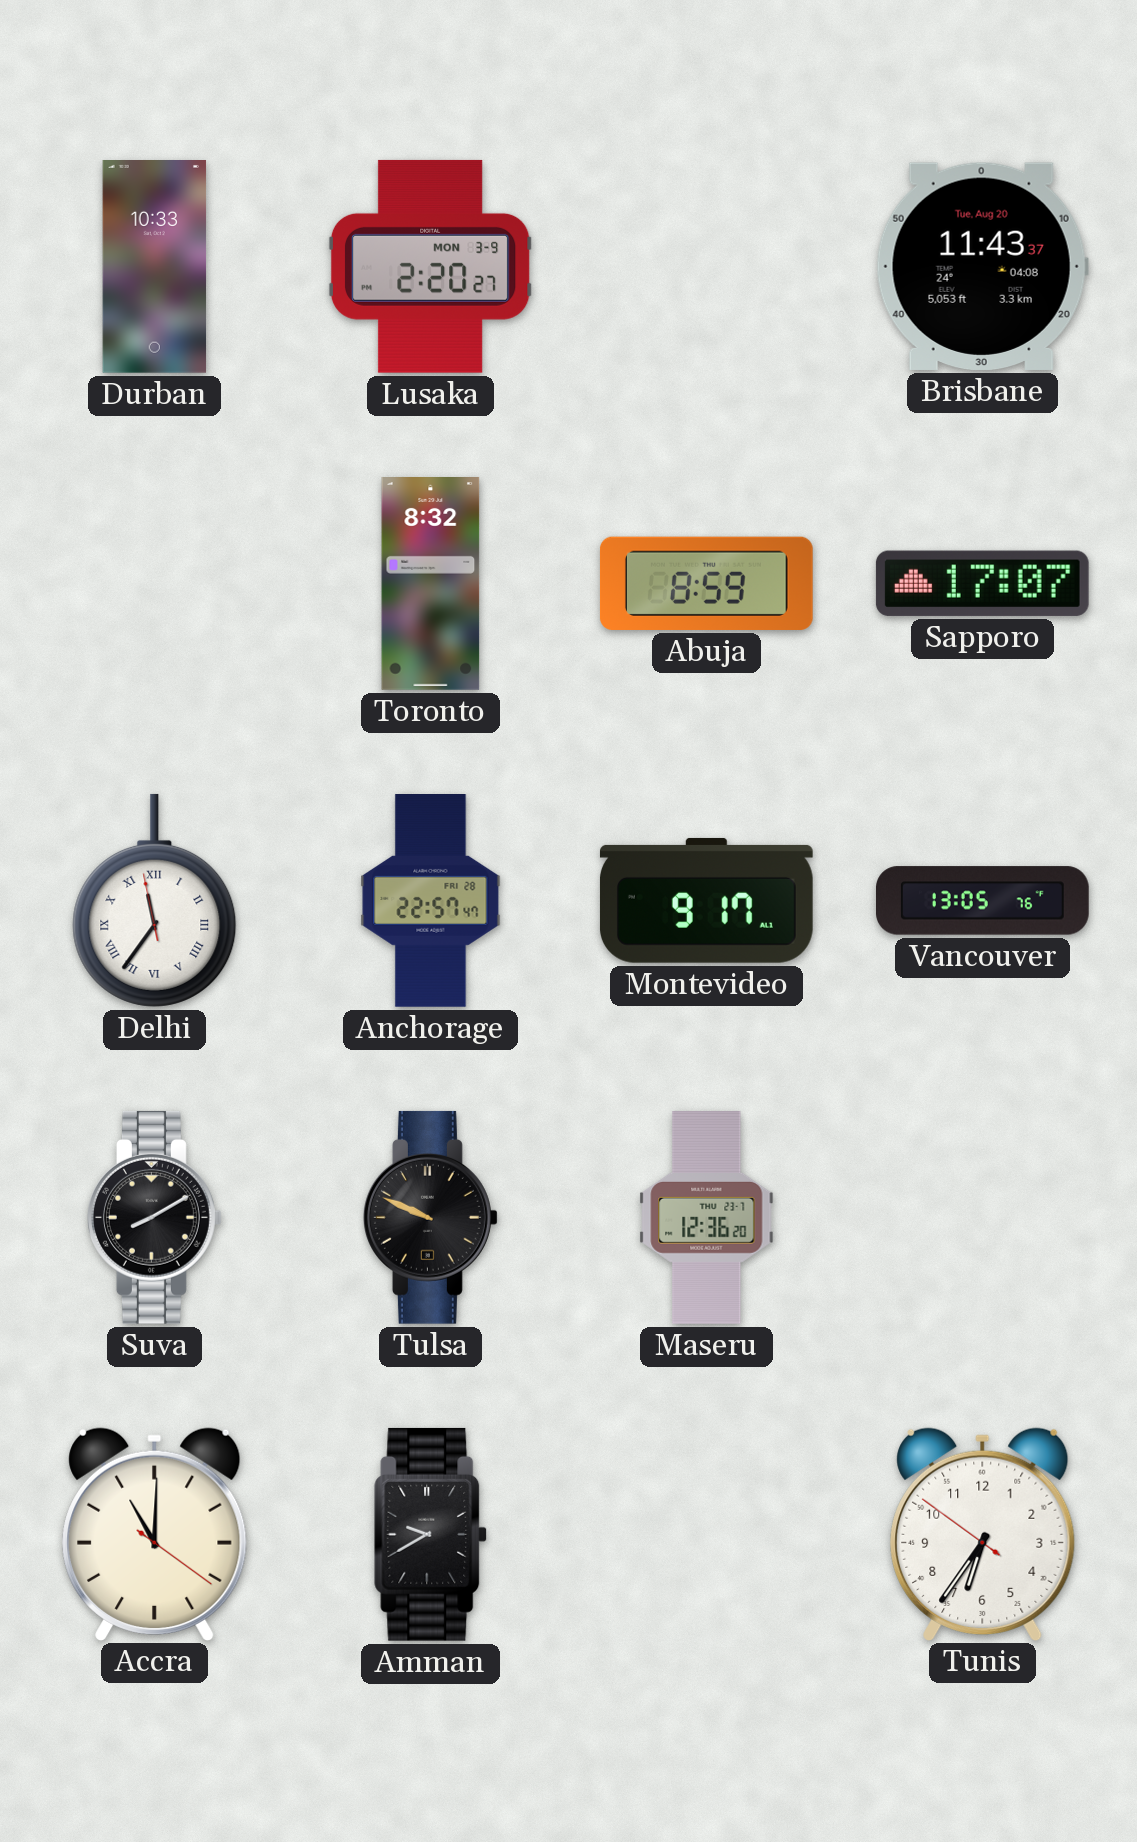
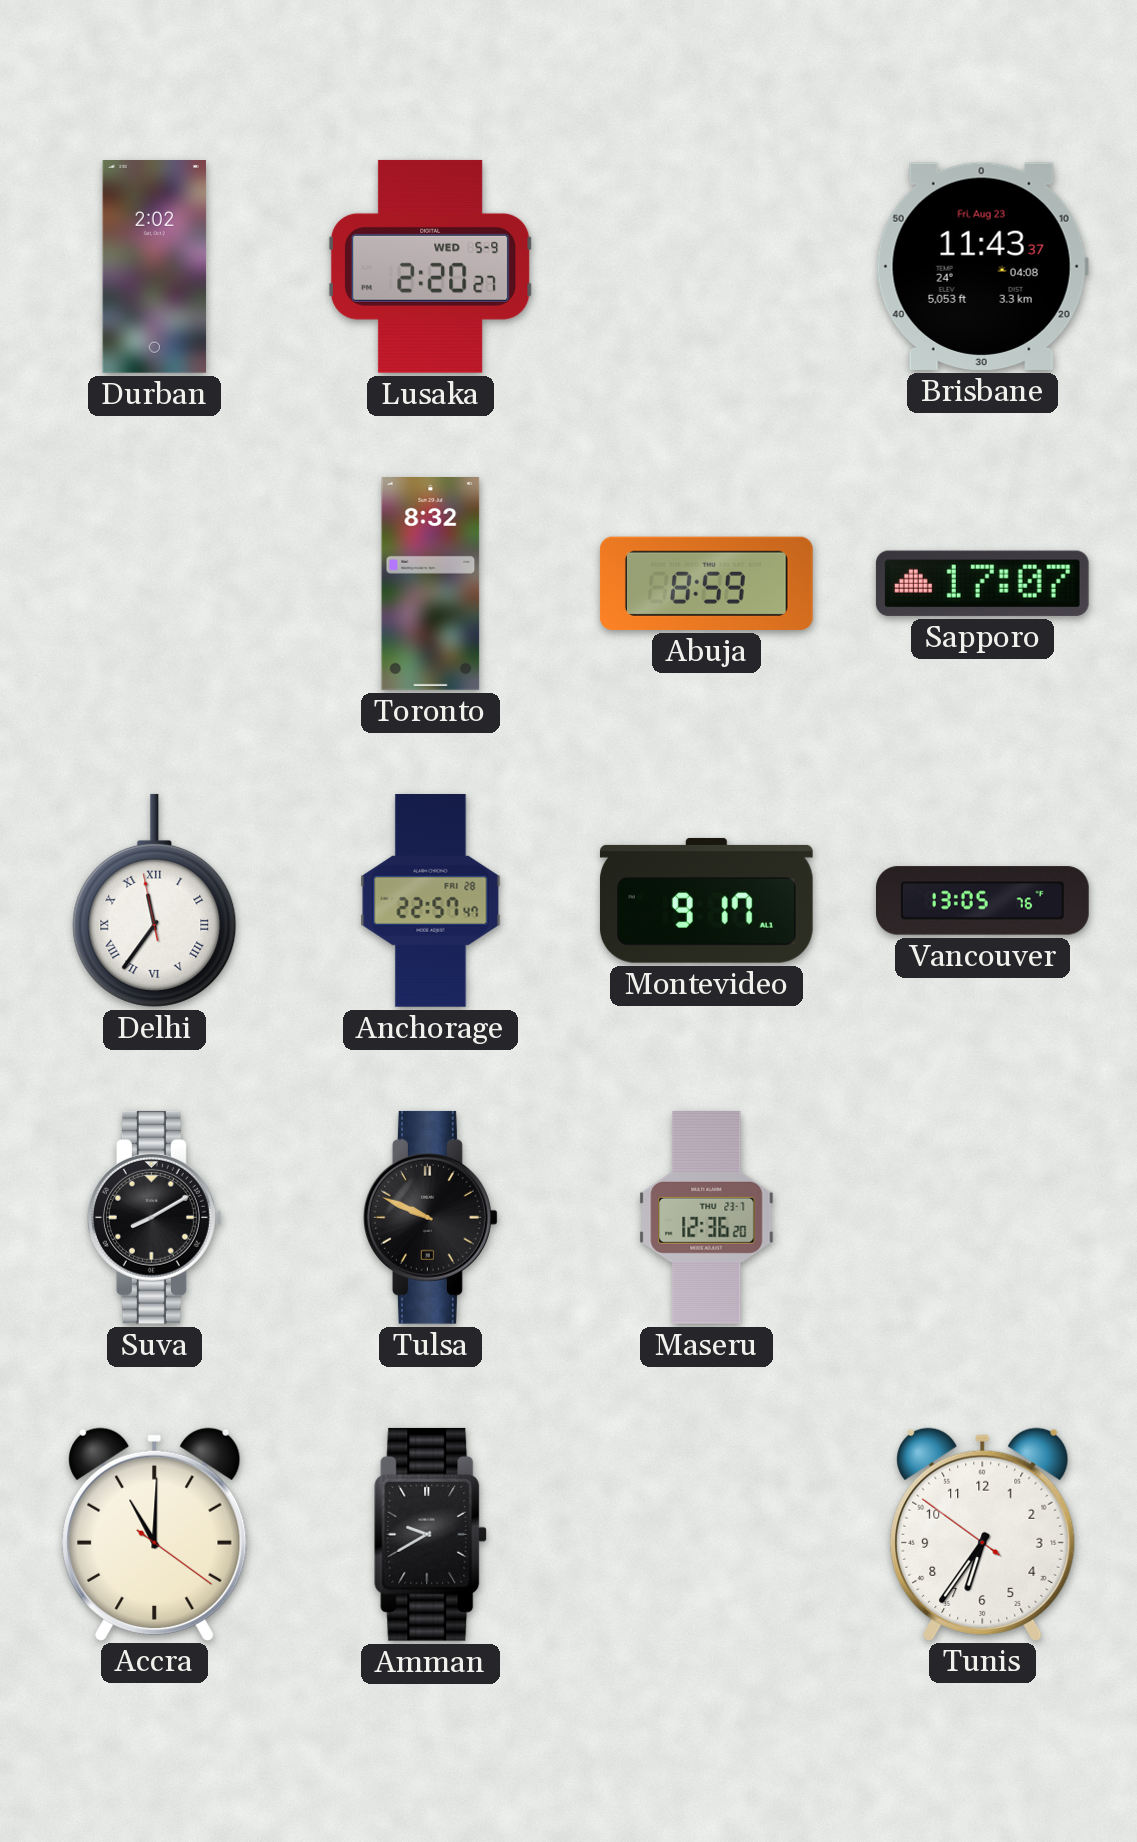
Durban: 10:33 -> 2:02 (155, 267)
Lusaka date: MON 3-9 -> WED 5-9 (430, 266)
Brisbane date: Tue, Aug 20 -> Fri, Aug 23 (982, 266)
